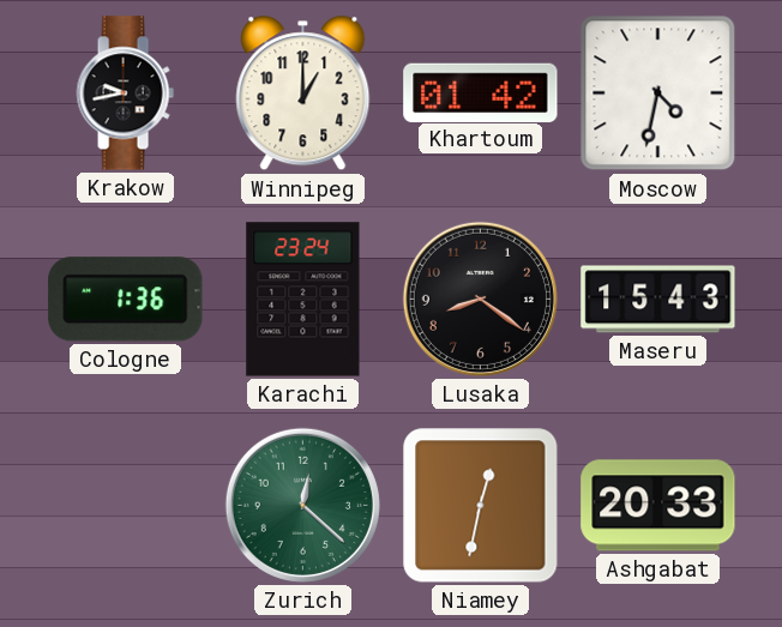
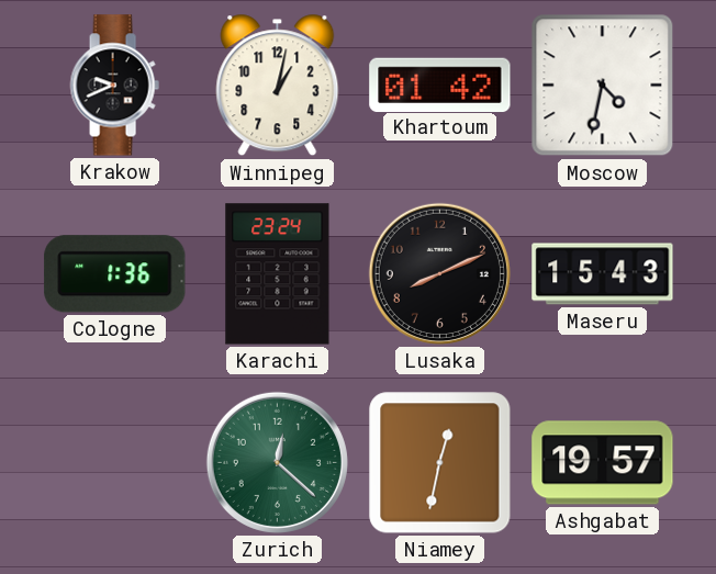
Krakow: 9:43 -> 9:41 (114, 86)
Winnipeg: 1:00 -> 1:02 (278, 86)
Lusaka: 8:21 -> 8:11 (439, 273)
Ashgabat: 20:33 -> 19:57 (603, 463)
